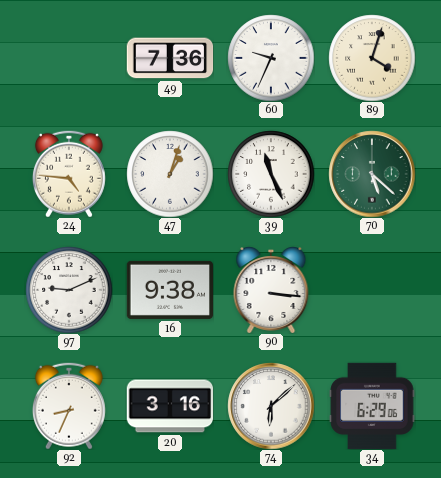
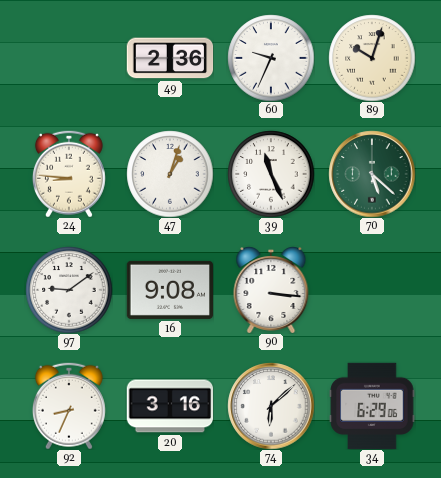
49: 7:36 -> 2:36 (170, 58)
89: 4:03 -> 10:03 (372, 58)
24: 4:46 -> 8:46 (69, 174)
97: 9:11 -> 9:09 (69, 290)
16: 9:38 -> 9:08 (170, 290)
